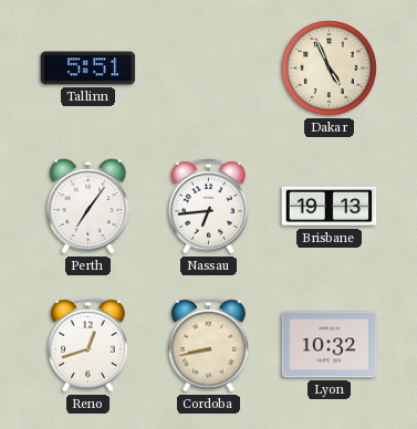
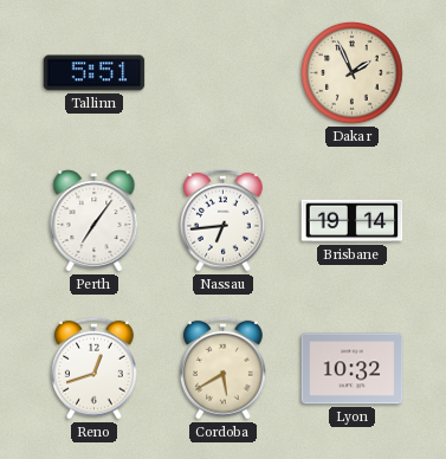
Dakar: 4:56 -> 1:56 (353, 73)
Brisbane: 19:13 -> 19:14 (353, 221)
Cordoba: 8:43 -> 5:40 (222, 368)
